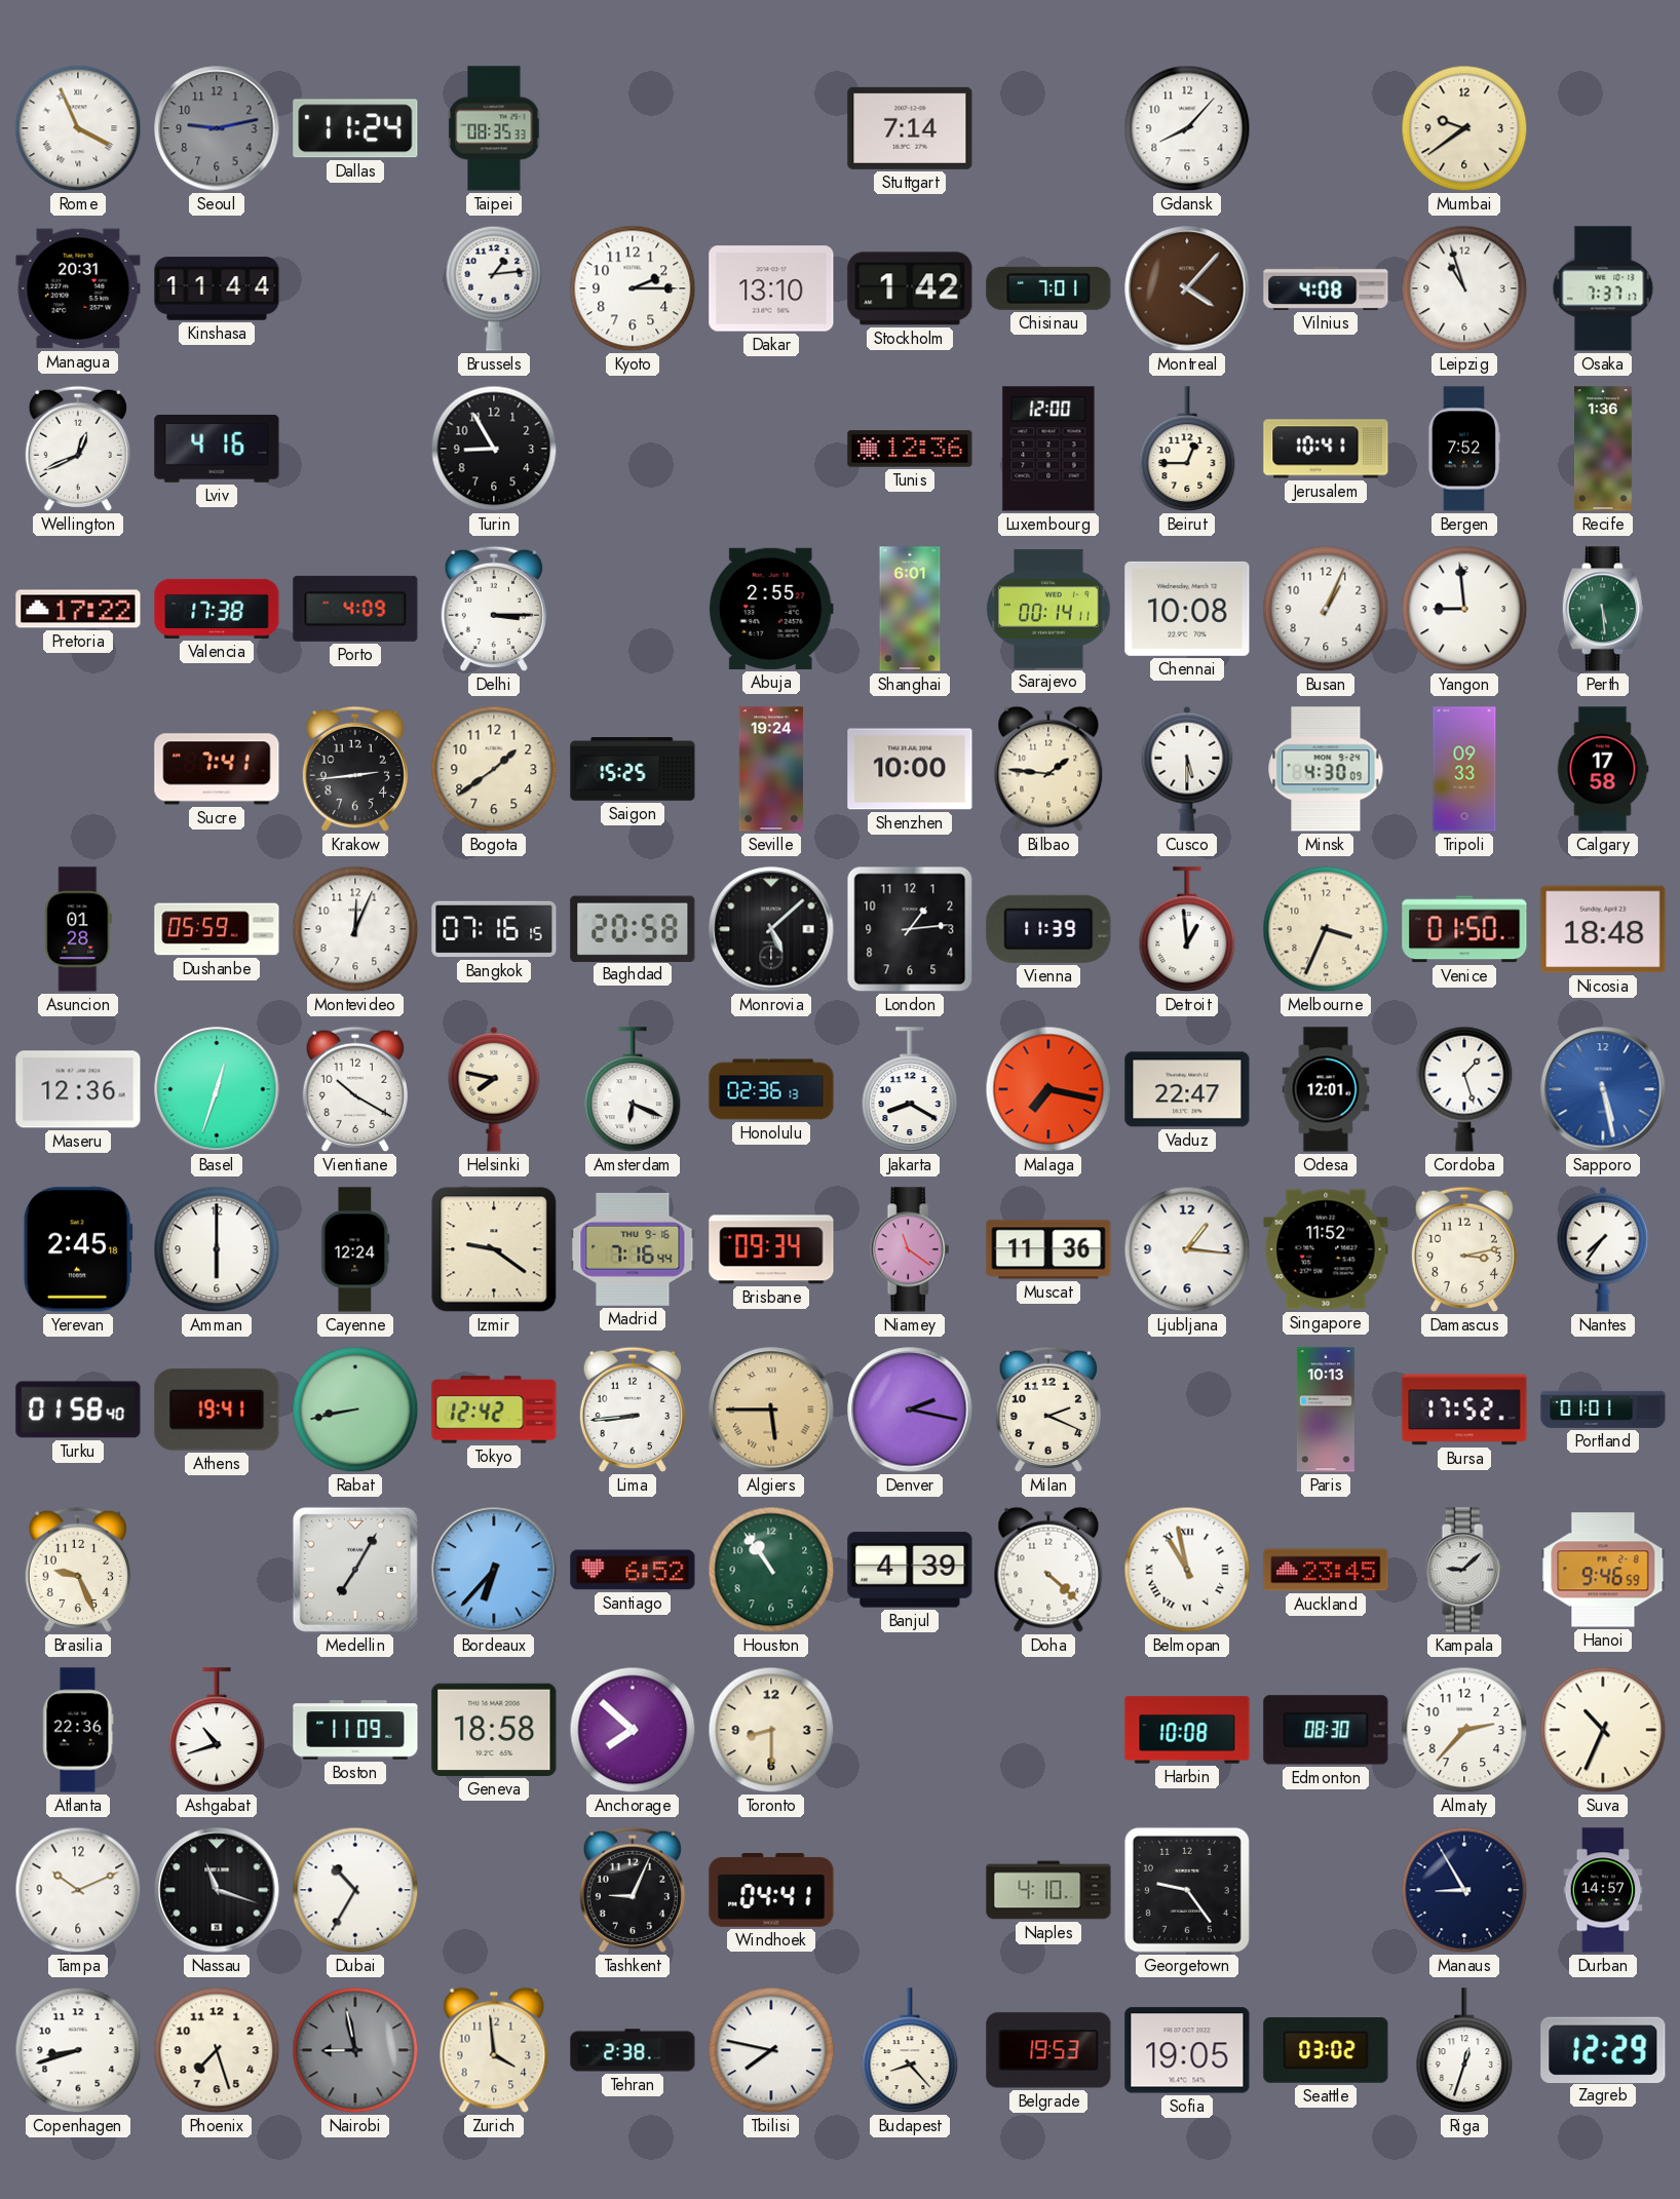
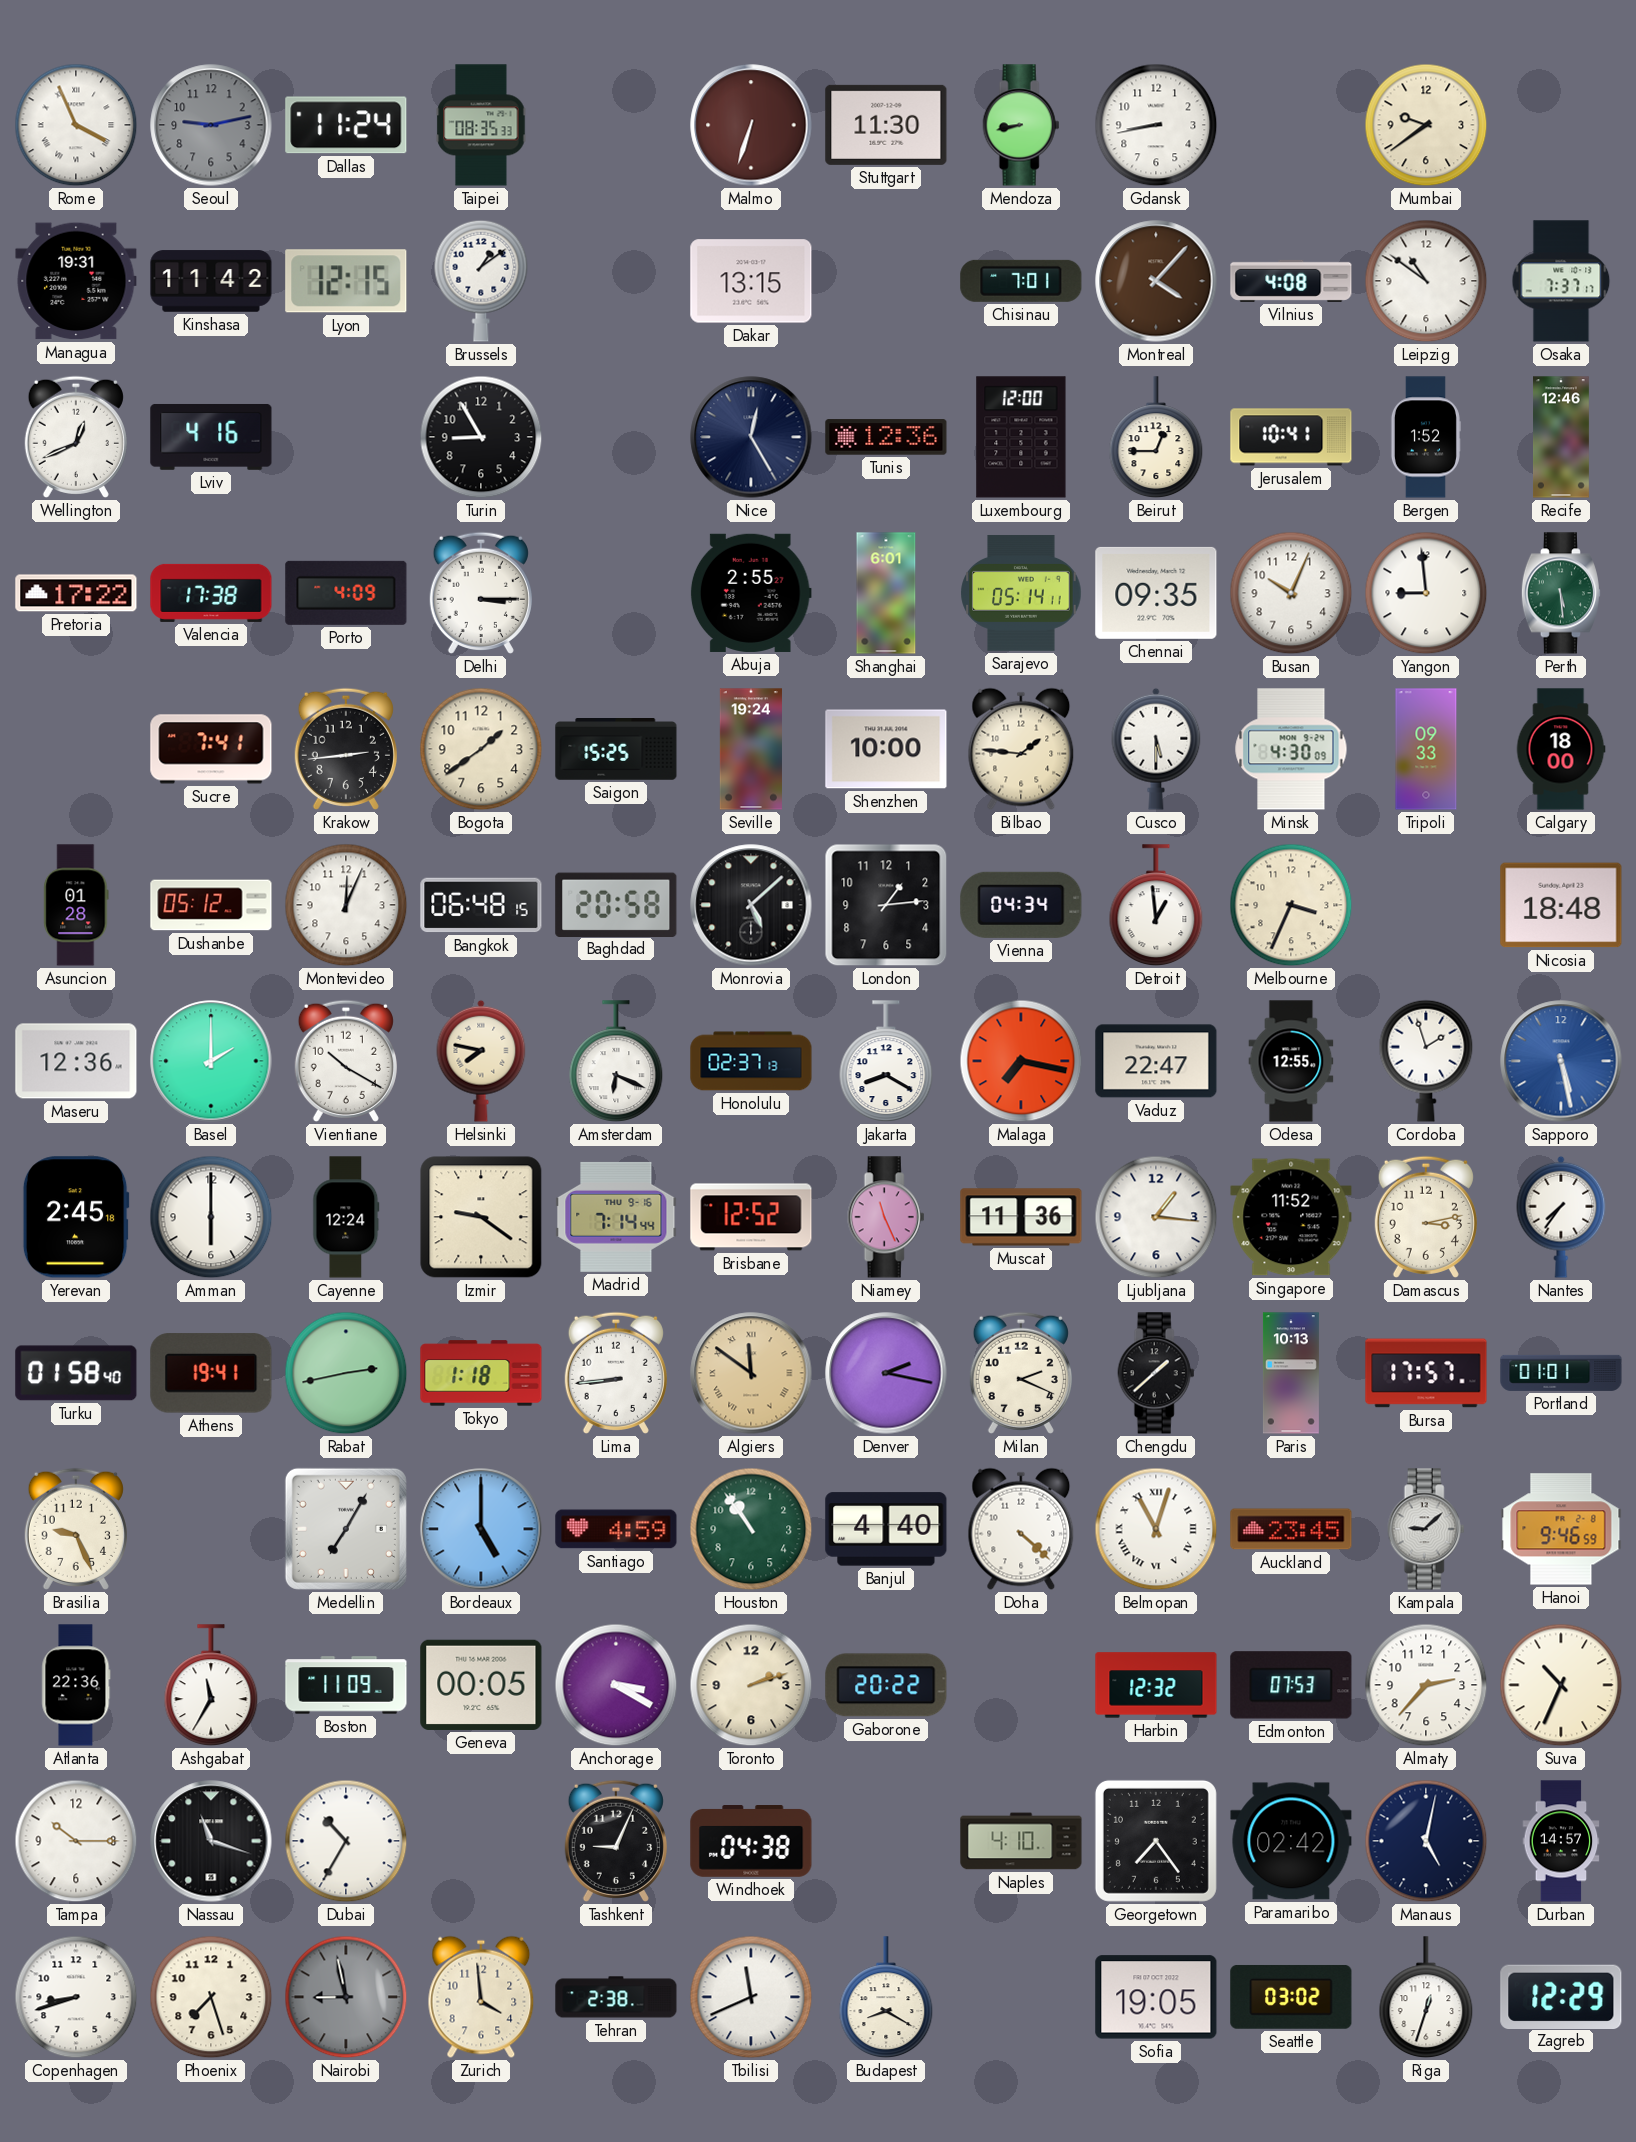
Malmo: none -> 6:33 (751, 125)
Stuttgart: 7:14 -> 11:30 (886, 125)
Mendoza: none -> 8:43 (1021, 125)
Gdansk: 8:07 -> 8:43 (1156, 125)
Managua: 20:31 -> 19:31 (76, 281)
Kinshasa: 11:44 -> 11:42 (211, 281)
Lyon: none -> 12:15 (346, 281)
Brussels: 1:14 -> 1:09 (481, 281)
Kyoto: 2:15 -> none (633, 288)
Dakar: 13:10 -> 13:15 (751, 281)
Stockholm: 1:42 -> none (910, 288)
Leipzig: 10:57 -> 10:51 (1426, 281)
Nice: none -> 12:25 (751, 437)
Bergen: 7:52 -> 1:52 (1425, 437)
Recife: 1:36 -> 12:46 (1562, 437)
Sarajevo: 00:14 -> 05:14 (1021, 593)
Chennai: 10:08 -> 09:35 (1156, 593)
Busan: 1:04 -> 10:04 (1291, 593)
Calgary: 17:58 -> 18:00 (1561, 749)
Dushanbe: 05:59 -> 05:12 (211, 905)
Bangkok: 07:16 -> 06:48 (481, 905)
Vienna: 11:39 -> 04:34 (1021, 905)
Venice: 01:50 -> none (1464, 929)
Basel: 12:33 -> 2:00 (211, 1061)
Honolulu: 02:36 -> 02:37 (751, 1061)
Odesa: 12:01 -> 12:55 (1291, 1061)
Cordoba: 1:27 -> 1:57 (1426, 1061)
Madrid: 7:16 -> 7:14 (616, 1217)
Brisbane: 09:34 -> 12:52 (751, 1217)
Niamey: 11:21 -> 11:26 (886, 1217)
Rabat: 8:43 -> 2:43 (346, 1373)
Tokyo: 12:42 -> 1:18 (481, 1373)
Algiers: 5:45 -> 11:51 (751, 1373)
Chengdu: none -> 1:38 (1156, 1373)
Bursa: 17:52 -> 17:57 (1426, 1373)
Bordeaux: 6:37 -> 5:00 (481, 1529)
Santiago: 6:52 -> 4:59 (616, 1529)
Banjul: 4:39 -> 4:40 (886, 1529)
Belmopan: 10:58 -> 11:03 (1156, 1529)
Ashgabat: 10:42 -> 11:35 (211, 1686)
Geneva: 18:58 -> 00:05 (481, 1685)
Anchorage: 7:52 -> 3:20 (616, 1685)
Toronto: 8:30 -> 2:12 (751, 1685)
Gaborone: none -> 20:22 (886, 1685)
Harbin: 10:08 -> 12:32 (1156, 1685)
Edmonton: 08:30 -> 07:53 (1291, 1685)
Tampa: 10:11 -> 10:15 (76, 1841)
Windhoek: 04:41 -> 04:38 (751, 1842)
Georgetown: 9:24 -> 7:24 (1156, 1841)
Paramaribo: none -> 02:42 (1291, 1841)
Manaus: 8:55 -> 5:02 (1426, 1841)
Tbilisi: 7:47 -> 11:41 (751, 1997)
Budapest: 8:23 -> 8:20 (886, 1998)
Belgrade: 19:53 -> none (1048, 2050)
